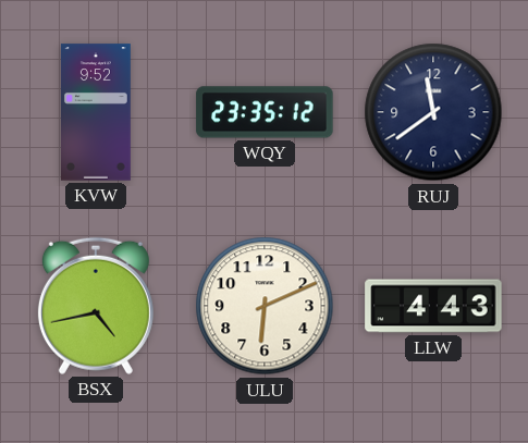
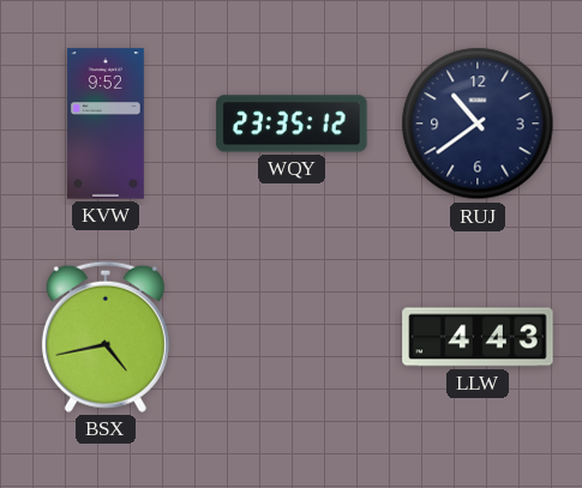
RUJ: 11:39 -> 10:39 (478, 123)
ULU: 6:11 -> none (265, 306)
